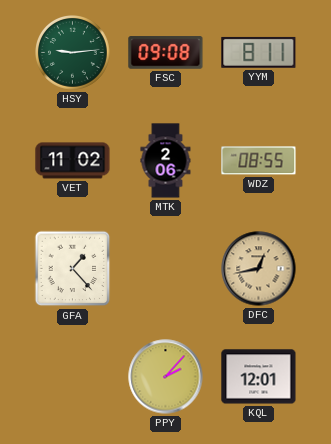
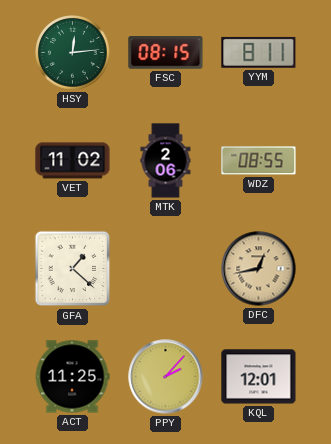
HSY: 9:14 -> 12:14 (73, 53)
FSC: 09:08 -> 08:15 (166, 53)
GFA: 1:23 -> 1:22 (73, 269)
ACT: none -> 11:25 (72, 377)
